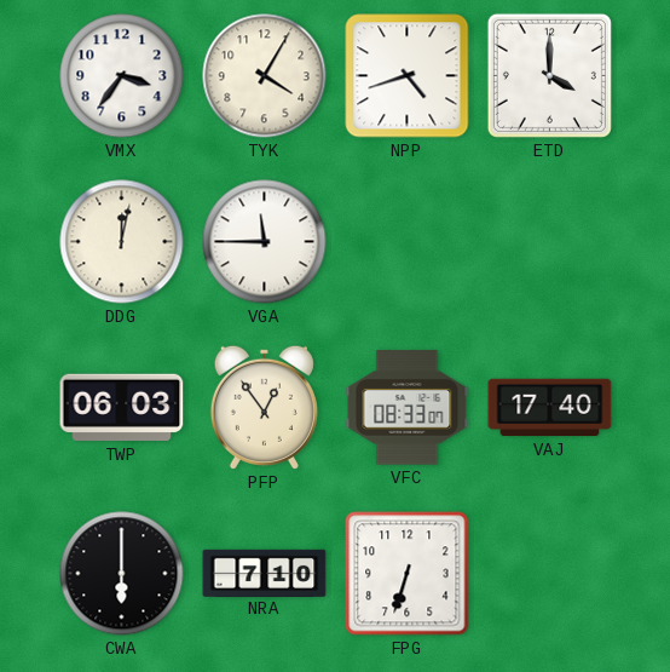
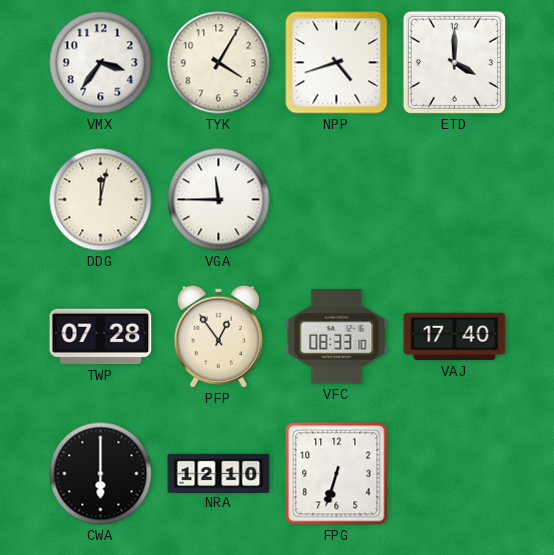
TWP: 06:03 -> 07:28 (101, 337)
VFC: 08:33:07 -> 08:33:10 (337, 337)
NRA: 7:10 -> 12:10 (219, 473)
